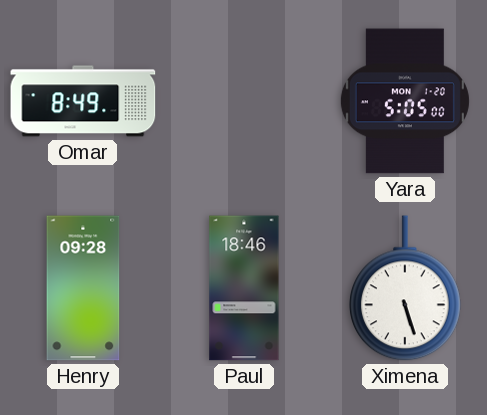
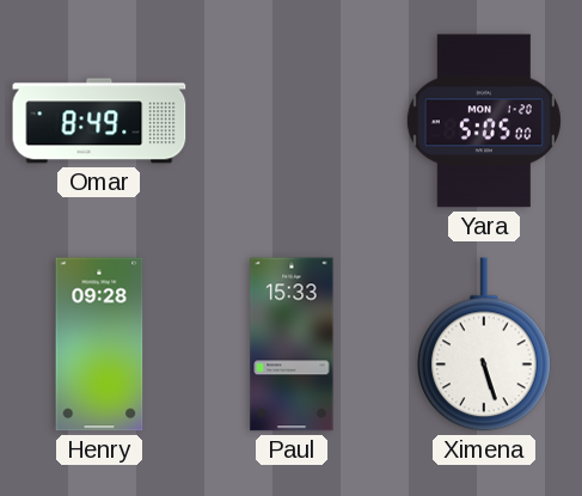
Paul: 18:46 -> 15:33 (292, 344)
